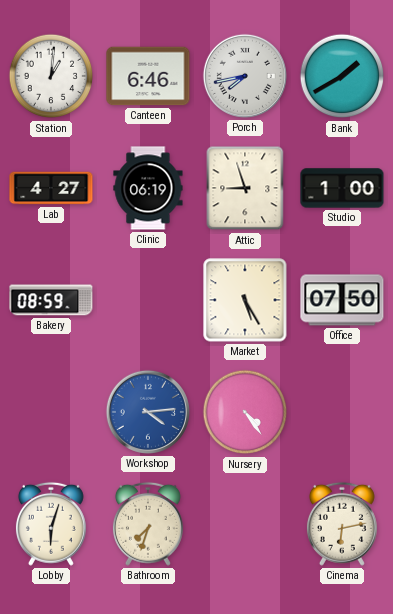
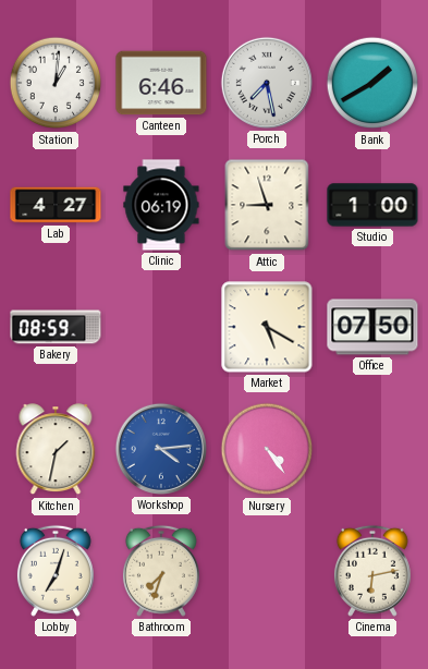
Porch: 7:43 -> 7:28 (267, 83)
Market: 5:25 -> 5:20 (267, 327)
Kitchen: none -> 1:32 (56, 450)
Lobby: 6:03 -> 7:03 (56, 571)
